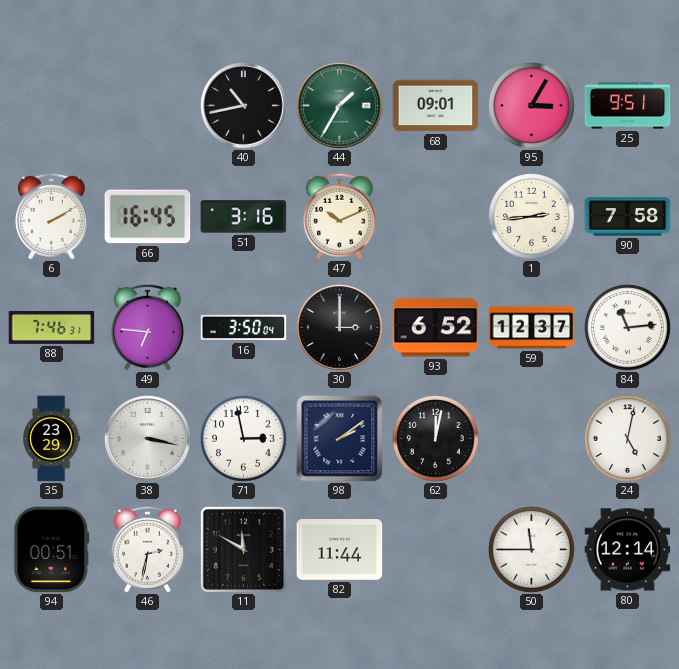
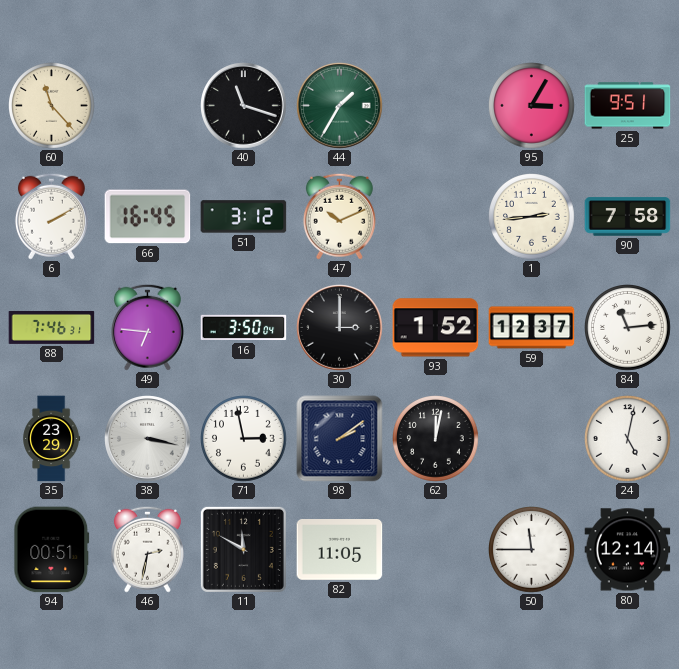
60: none -> 11:23 (52, 106)
40: 10:43 -> 11:18 (244, 106)
68: 09:01 -> none (436, 106)
51: 3:16 -> 3:12 (244, 217)
93: 6:52 -> 1:52 (436, 328)
82: 11:44 -> 11:05 (340, 550)
